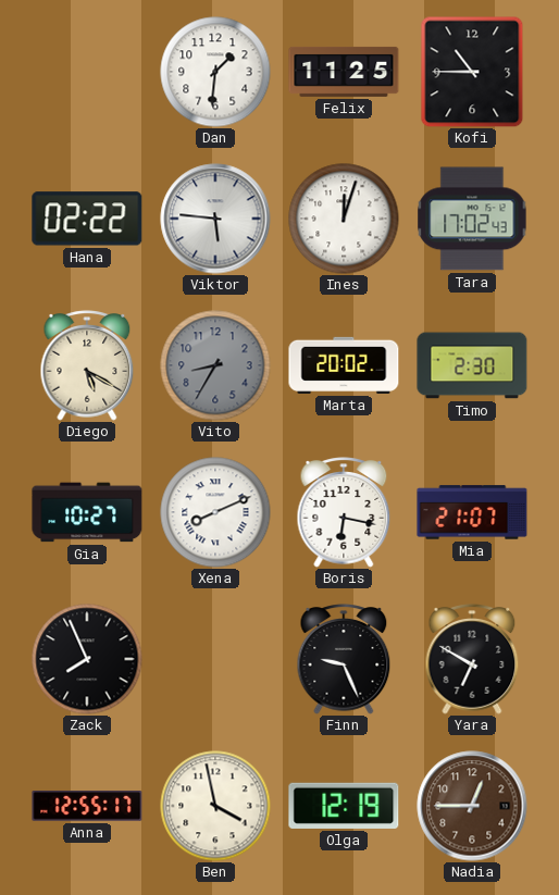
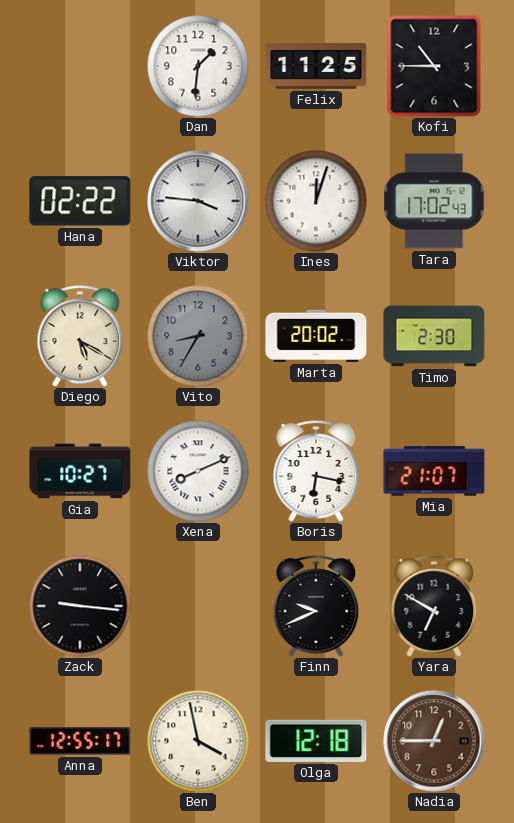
Viktor: 5:46 -> 3:46 (198, 201)
Zack: 7:56 -> 9:16 (80, 606)
Finn: 9:26 -> 9:41 (316, 606)
Olga: 12:19 -> 12:18 (316, 741)
